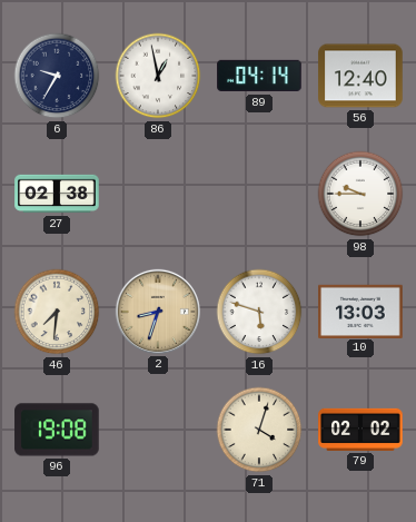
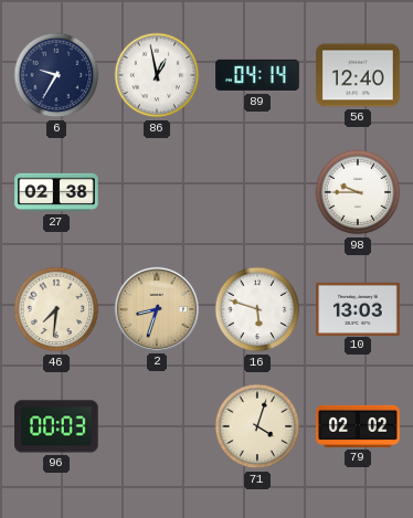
96: 19:08 -> 00:03 (56, 426)
